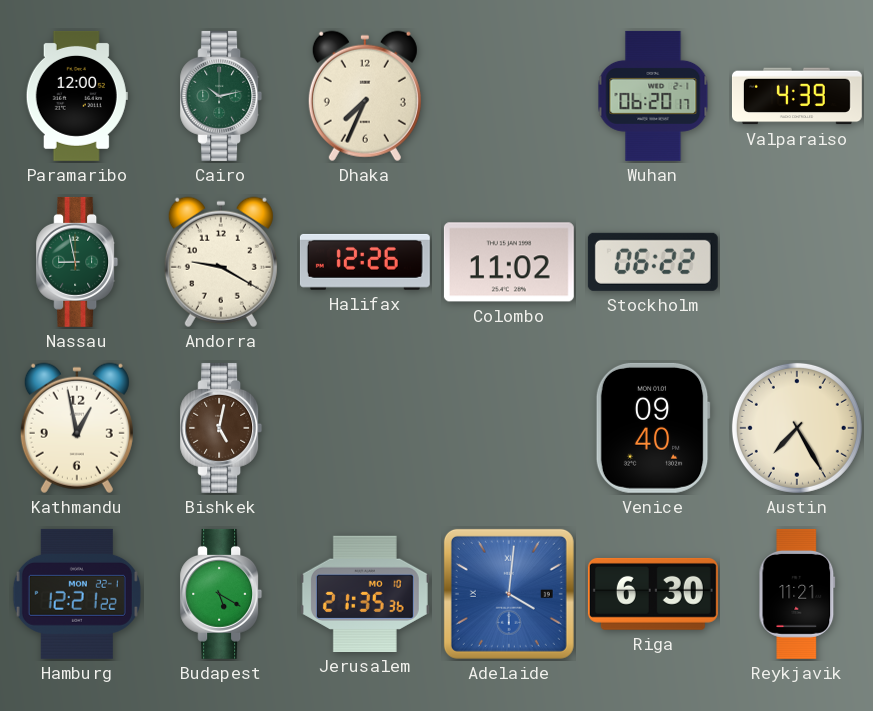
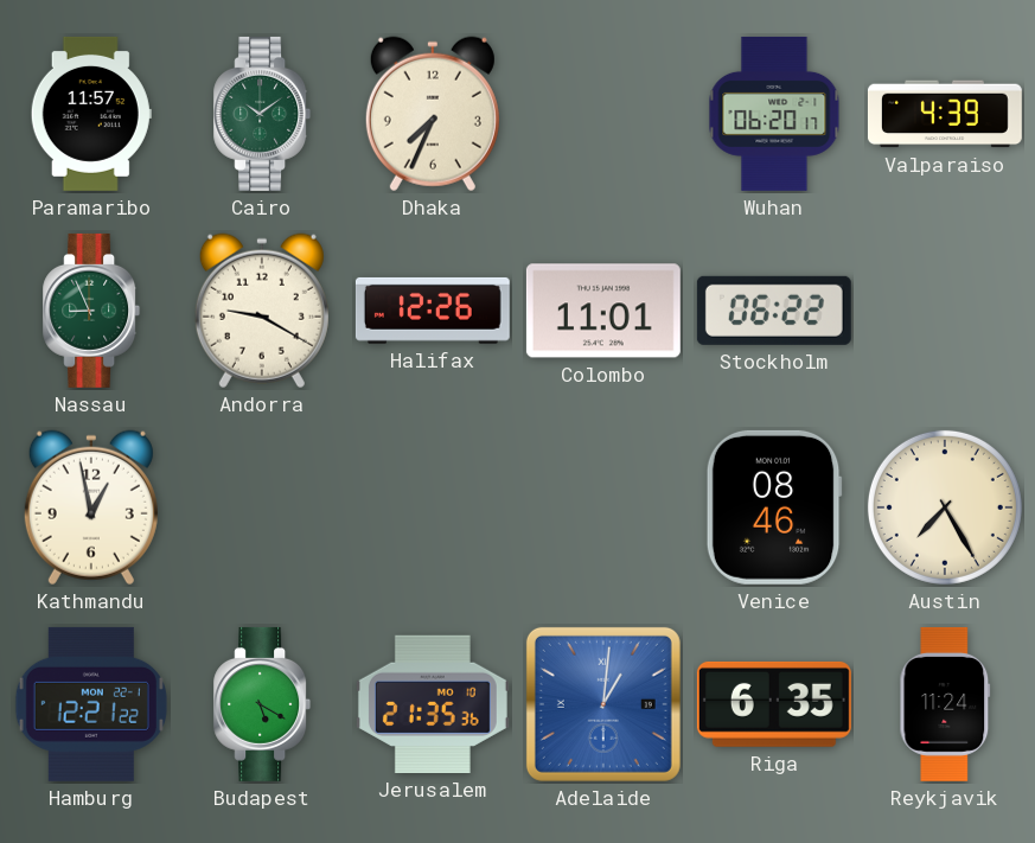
Paramaribo: 12:00 -> 11:57 (91, 114)
Cairo: 10:13 -> 10:09 (262, 114)
Nassau: 8:58 -> 8:56 (91, 311)
Colombo: 11:02 -> 11:01 (603, 311)
Bishkek: 5:02 -> none (221, 428)
Venice: 09:40 -> 08:46 (774, 507)
Adelaide: 4:01 -> 1:01 (603, 704)
Riga: 6:30 -> 6:35 (774, 704)
Reykjavik: 11:21 -> 11:24 (945, 704)
